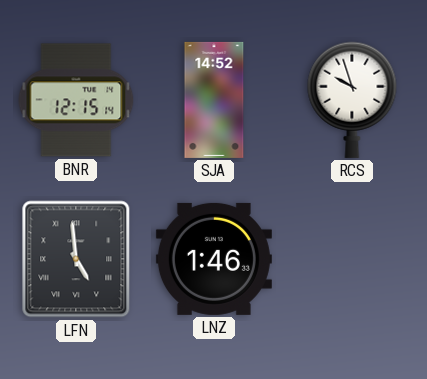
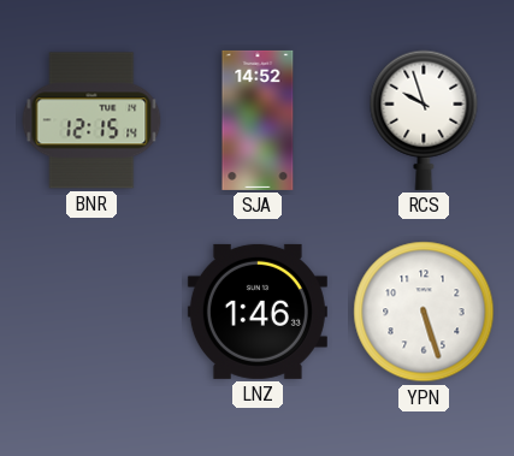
LFN: 4:59 -> none (76, 259)
YPN: none -> 5:27 (424, 312)
